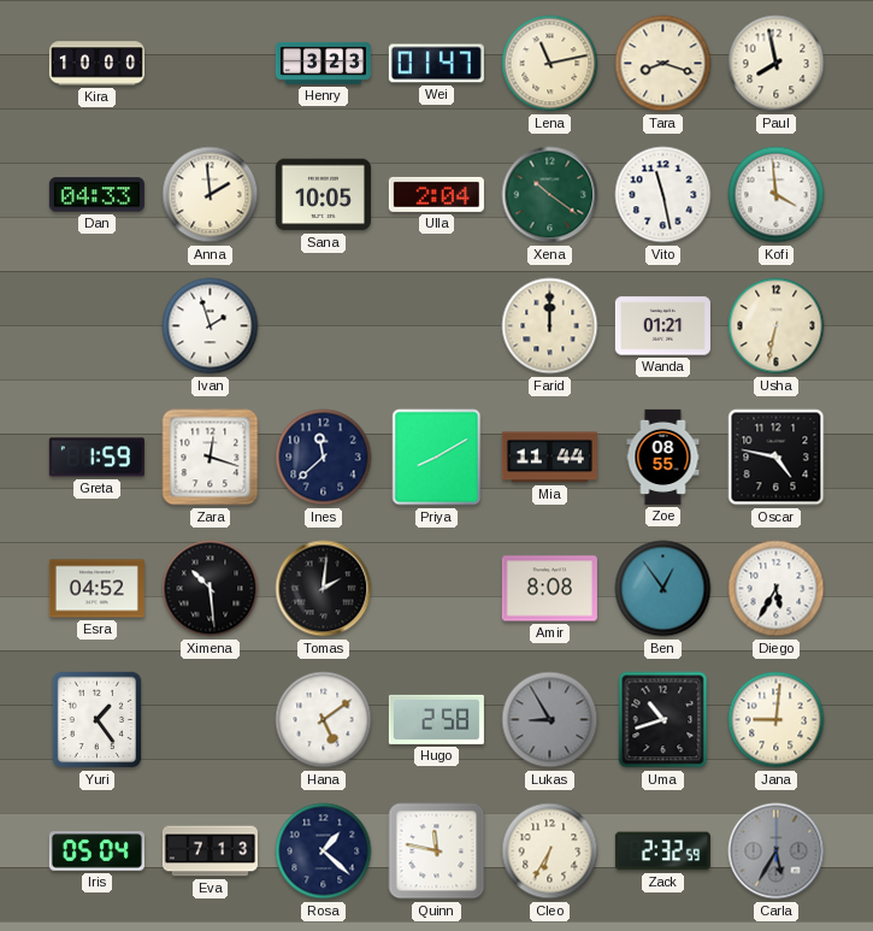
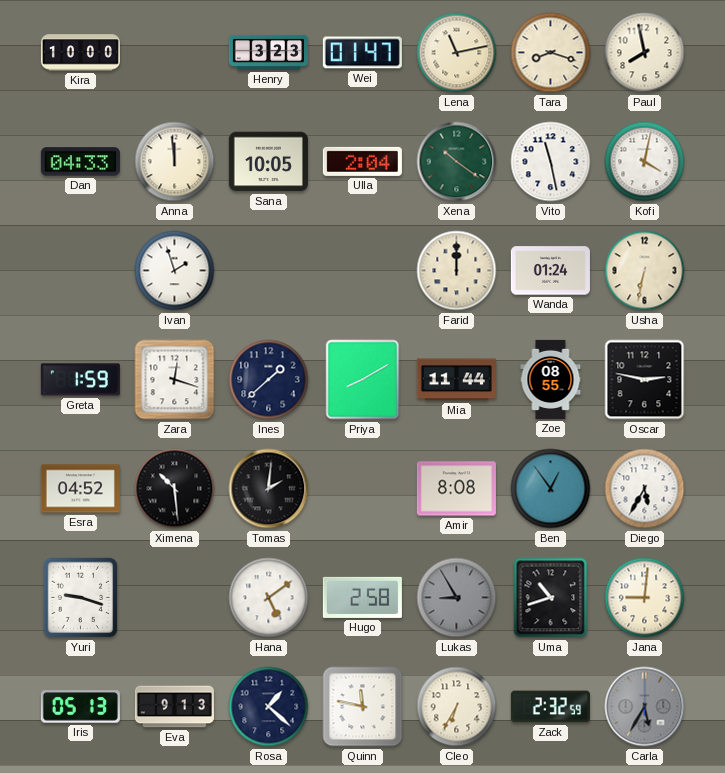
Anna: 1:59 -> 11:59 (175, 162)
Kofi: 3:59 -> 4:02 (645, 162)
Wanda: 01:21 -> 01:24 (550, 271)
Ines: 11:38 -> 1:38 (269, 380)
Oscar: 4:47 -> 2:47 (645, 380)
Yuri: 1:24 -> 9:18 (81, 598)
Iris: 05:04 -> 05:13 (80, 707)
Eva: 7:13 -> 9:13 (174, 707)
